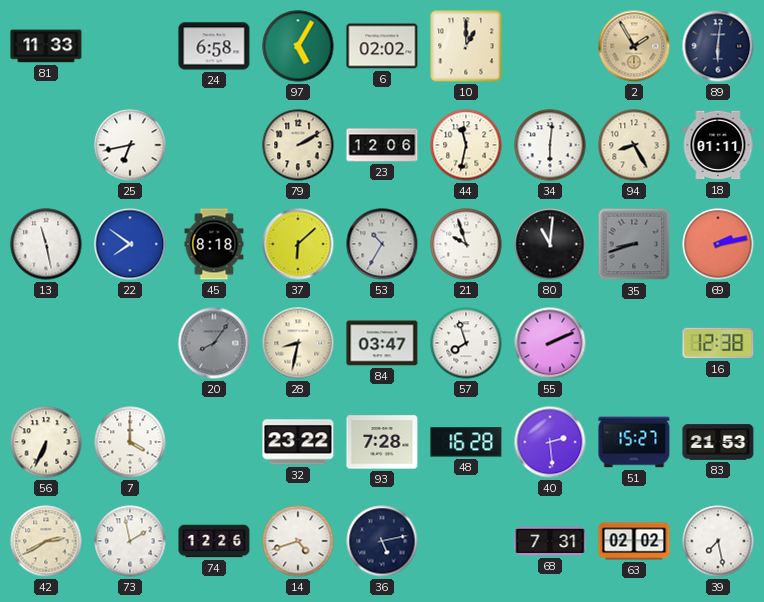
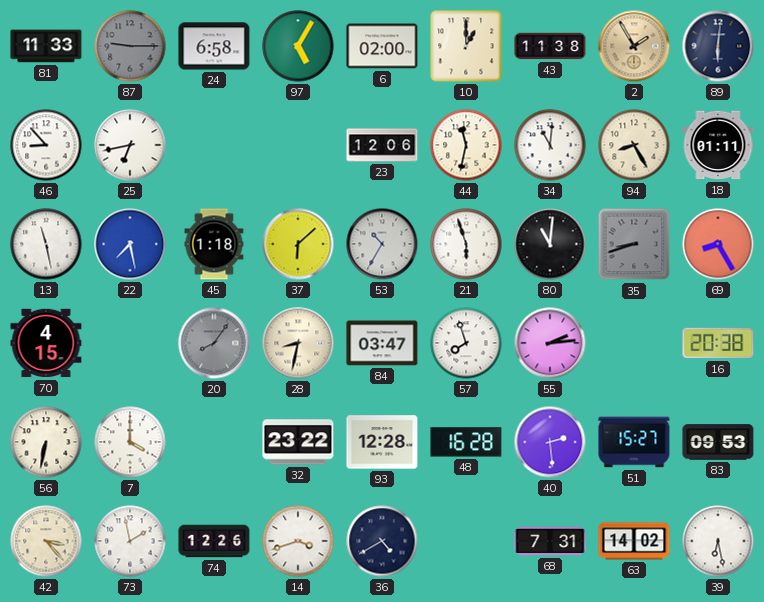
87: none -> 9:15 (130, 46)
6: 02:02 -> 02:00 (382, 46)
43: none -> 11:38 (550, 46)
46: none -> 8:53 (46, 145)
79: 2:10 -> none (298, 145)
34: 6:01 -> 11:01 (550, 145)
22: 7:51 -> 7:28 (130, 244)
45: 8:18 -> 1:18 (214, 244)
21: 9:57 -> 5:57 (466, 244)
69: 2:13 -> 8:25 (718, 244)
70: none -> 4:15 (46, 343)
55: 2:11 -> 2:14 (550, 343)
16: 12:38 -> 20:38 (718, 343)
56: 6:34 -> 6:32 (46, 442)
93: 7:28 -> 12:28 (382, 442)
83: 21:53 -> 09:53 (718, 442)
42: 2:40 -> 3:23 (46, 541)
14: 4:42 -> 3:42 (298, 541)
36: 5:13 -> 4:40 (382, 541)
63: 02:02 -> 14:02 (634, 541)
39: 7:28 -> 6:28 (718, 541)
